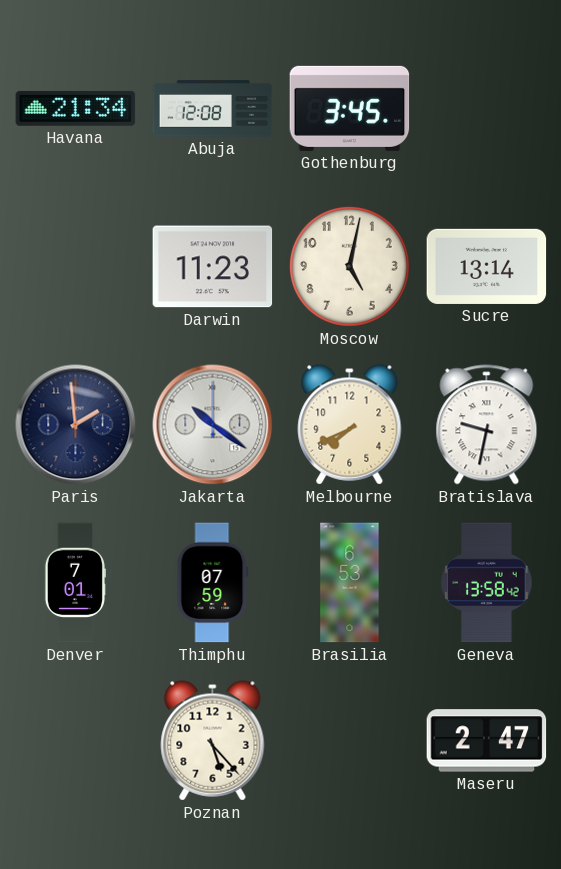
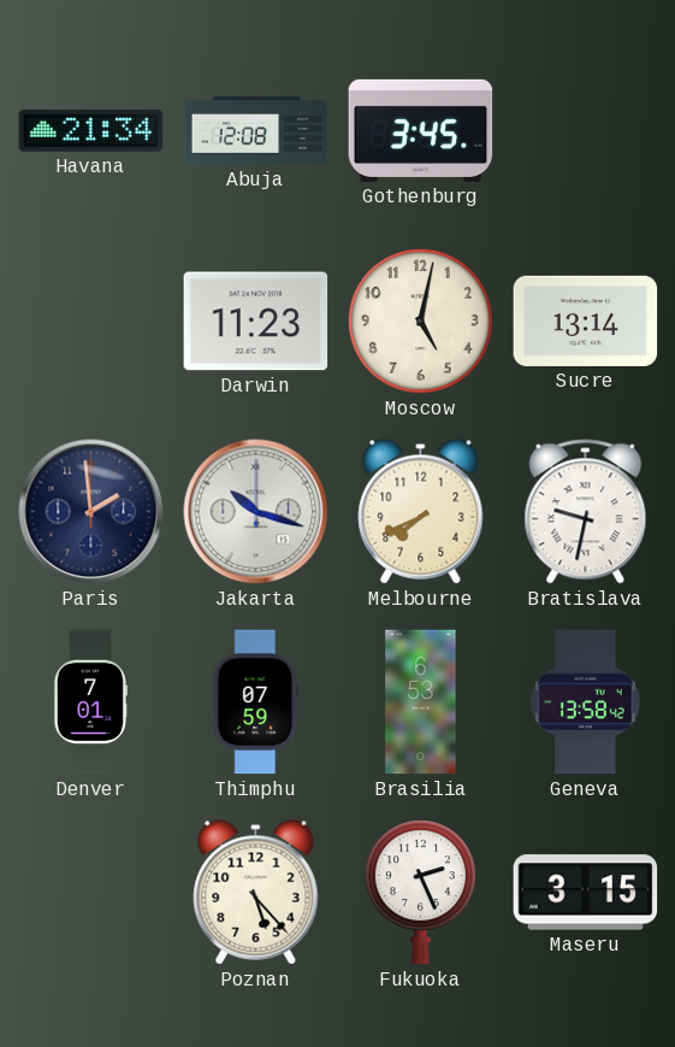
Jakarta: 10:21 -> 10:18 (256, 512)
Fukuoka: none -> 2:26 (420, 893)
Maseru: 2:47 -> 3:15 (586, 893)
